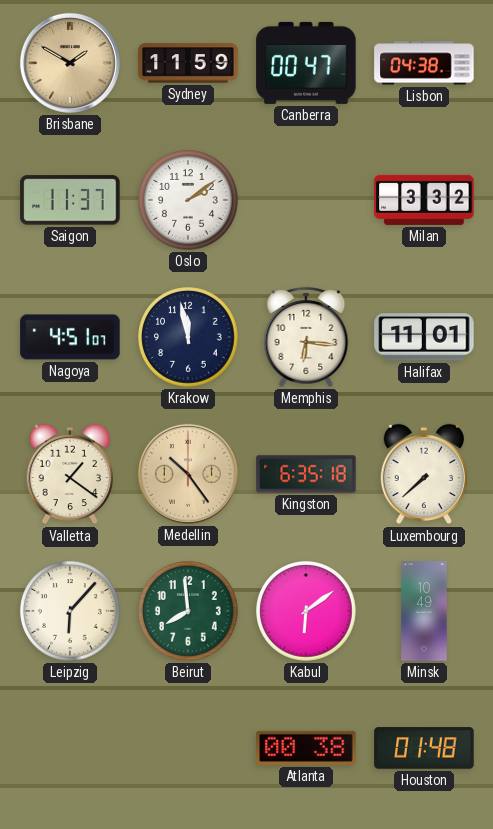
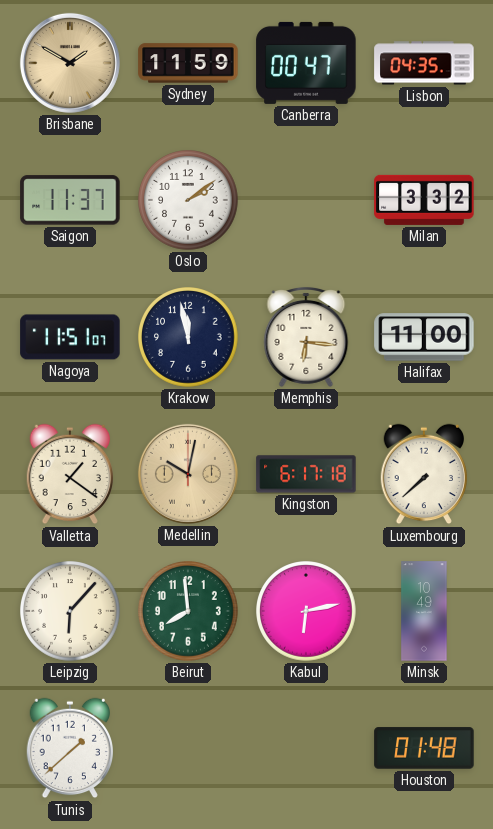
Lisbon: 04:38 -> 04:35 (424, 63)
Nagoya: 4:51 -> 11:51 (70, 337)
Halifax: 11:01 -> 11:00 (424, 337)
Medellin: 10:24 -> 10:02 (188, 474)
Kingston: 6:35 -> 6:17 (306, 474)
Kabul: 6:09 -> 6:13 (307, 612)
Tunis: none -> 1:38 (69, 748)
Atlanta: 00:38 -> none (306, 748)
